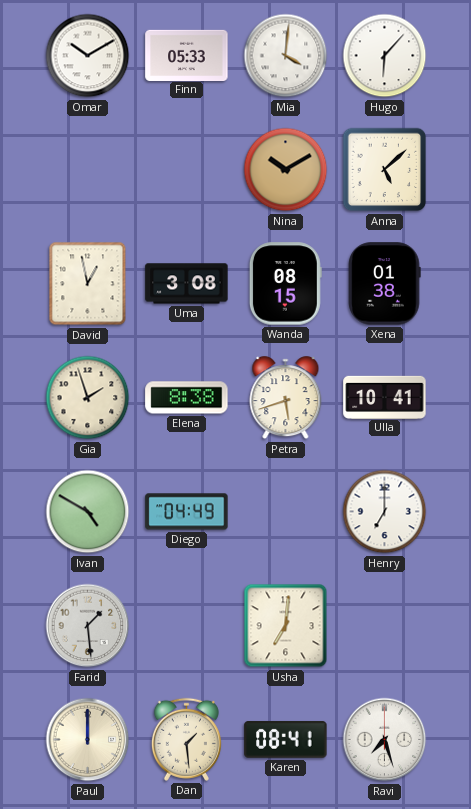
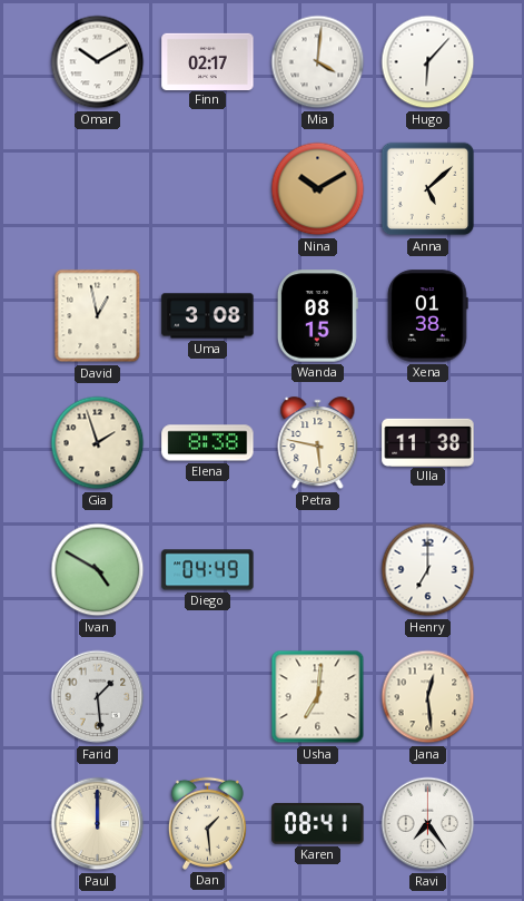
Finn: 05:33 -> 02:17 (208, 61)
Petra: 5:42 -> 5:47 (318, 443)
Ulla: 10:41 -> 11:38 (428, 442)
Jana: none -> 12:29 (428, 697)
Ravi: 7:27 -> 7:24 (428, 824)
